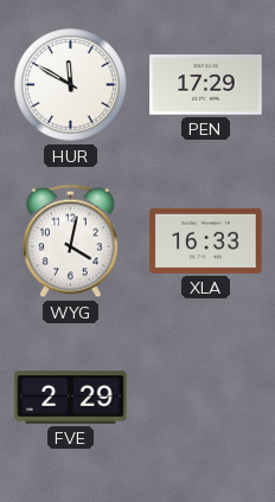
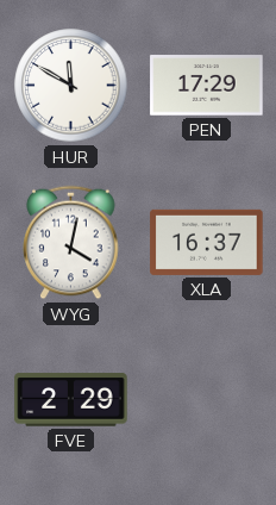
XLA: 16:33 -> 16:37 (207, 242)
